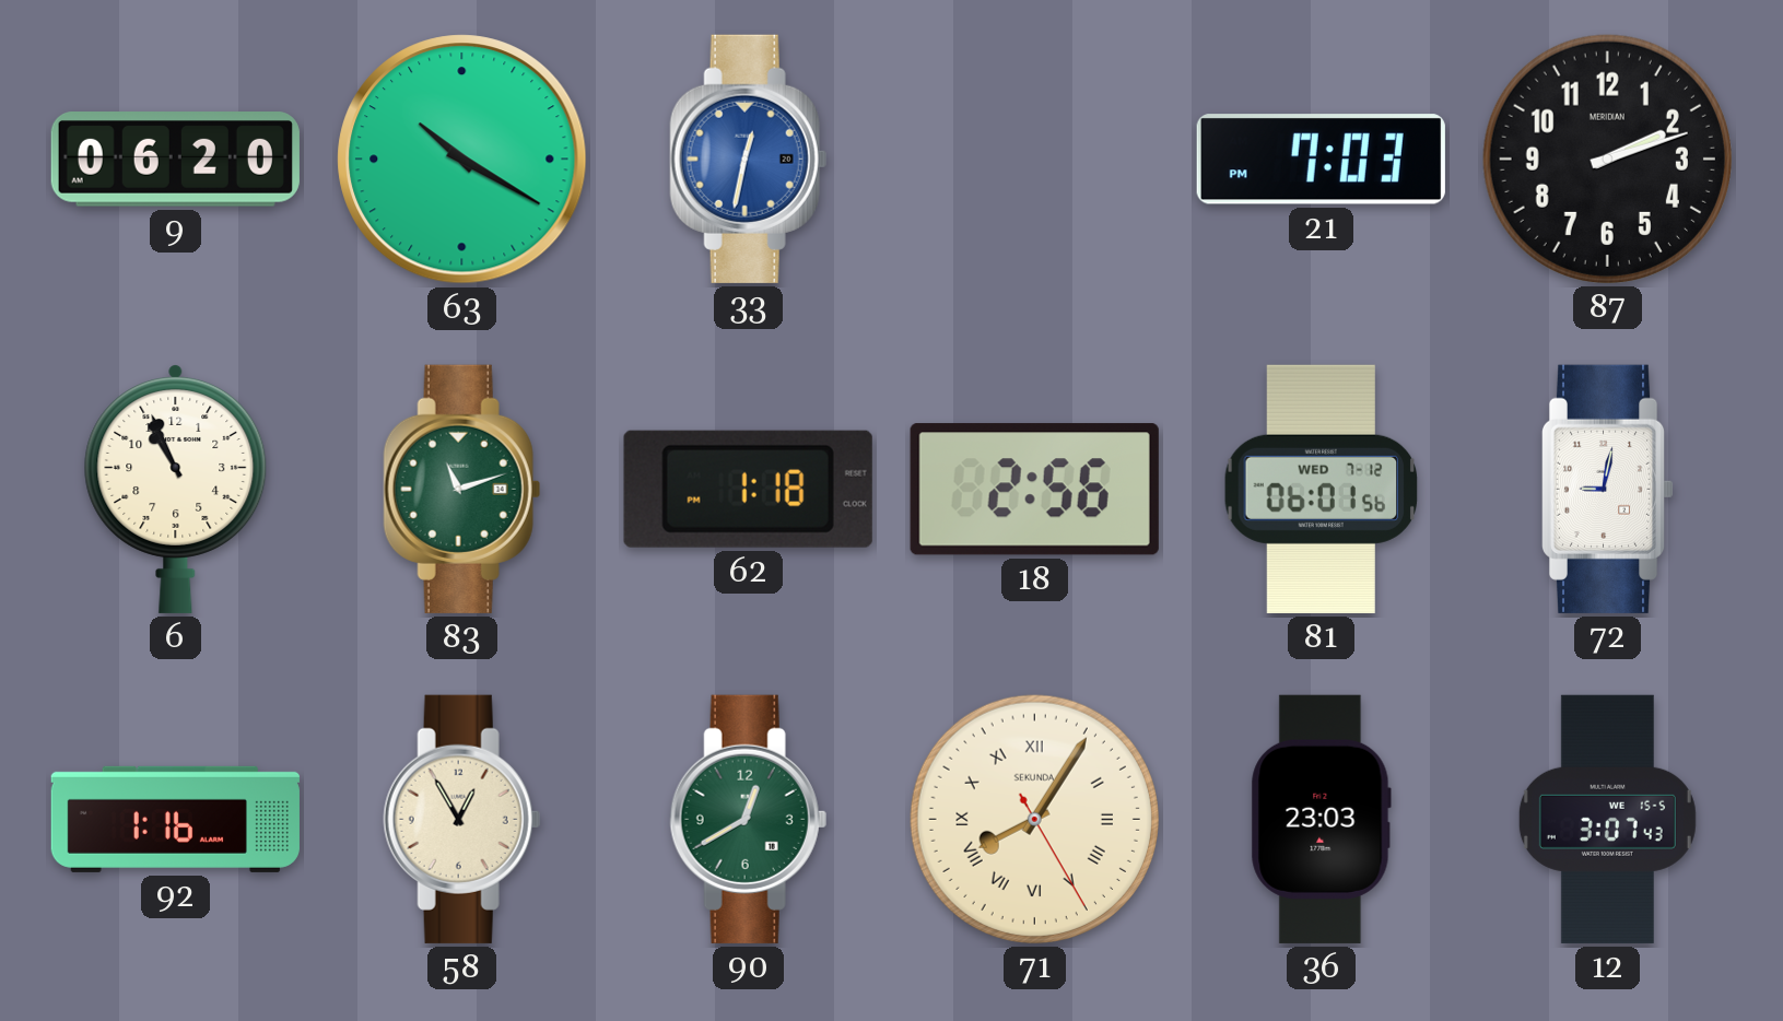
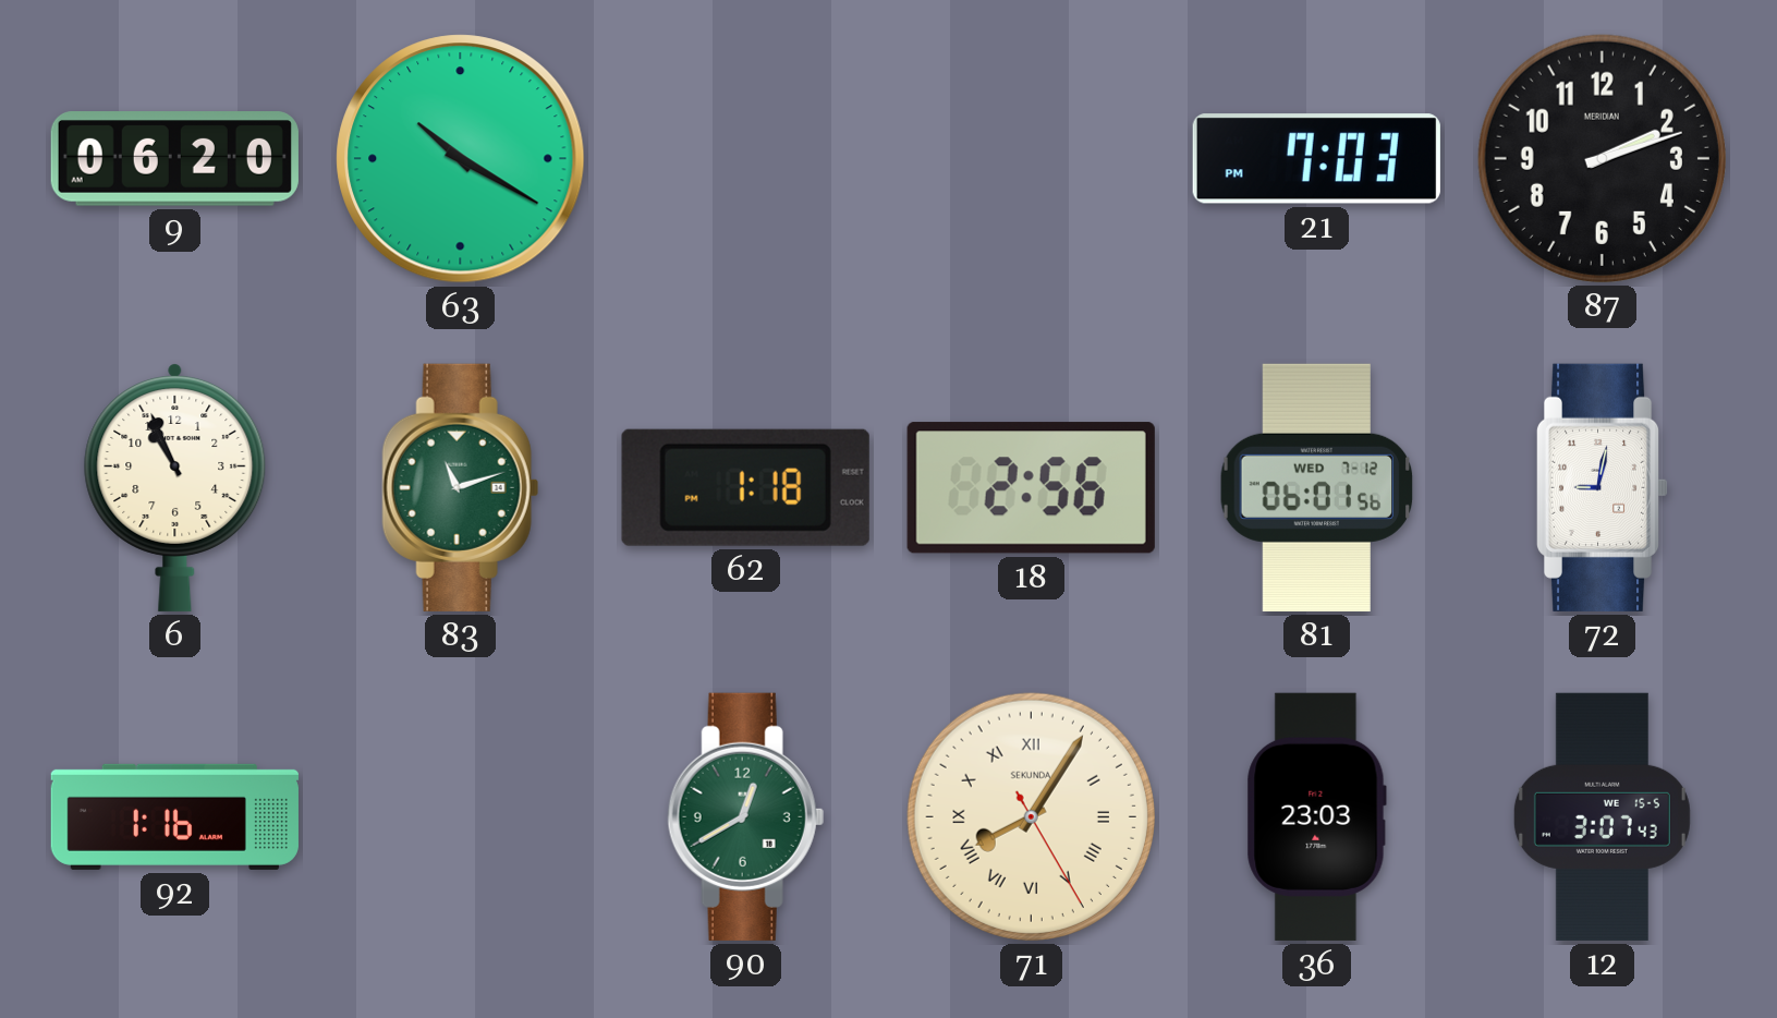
33: 12:32 -> none (748, 159)
58: 12:55 -> none (461, 819)
